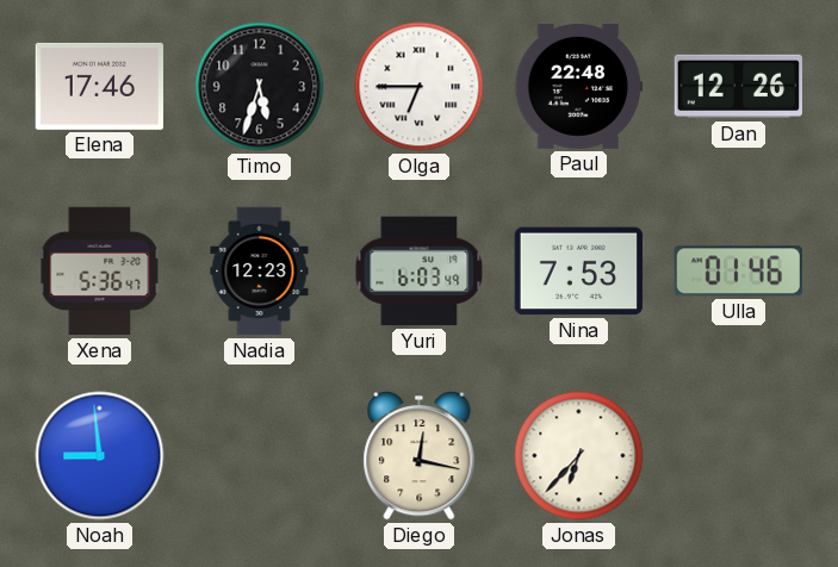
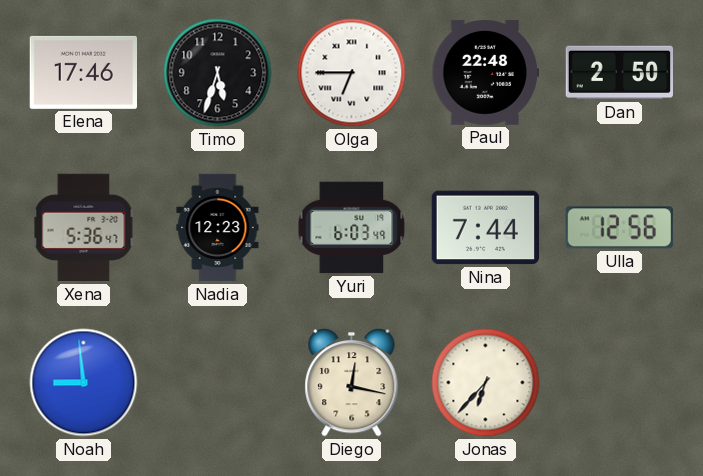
Dan: 12:26 -> 2:50 (620, 73)
Nina: 7:53 -> 7:44 (485, 228)
Ulla: 01:46 -> 12:56 (619, 228)
